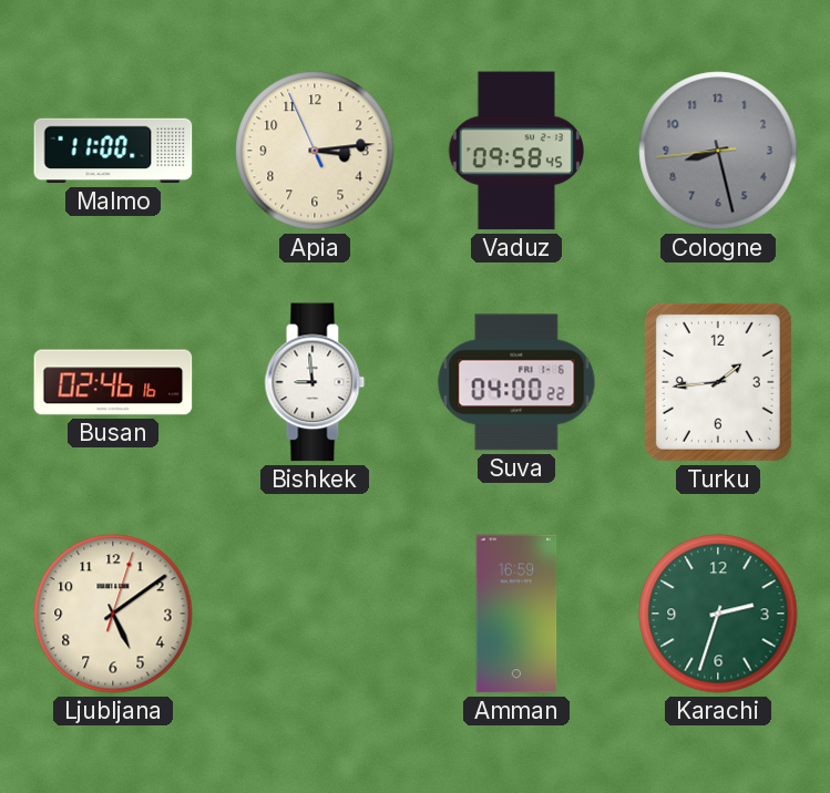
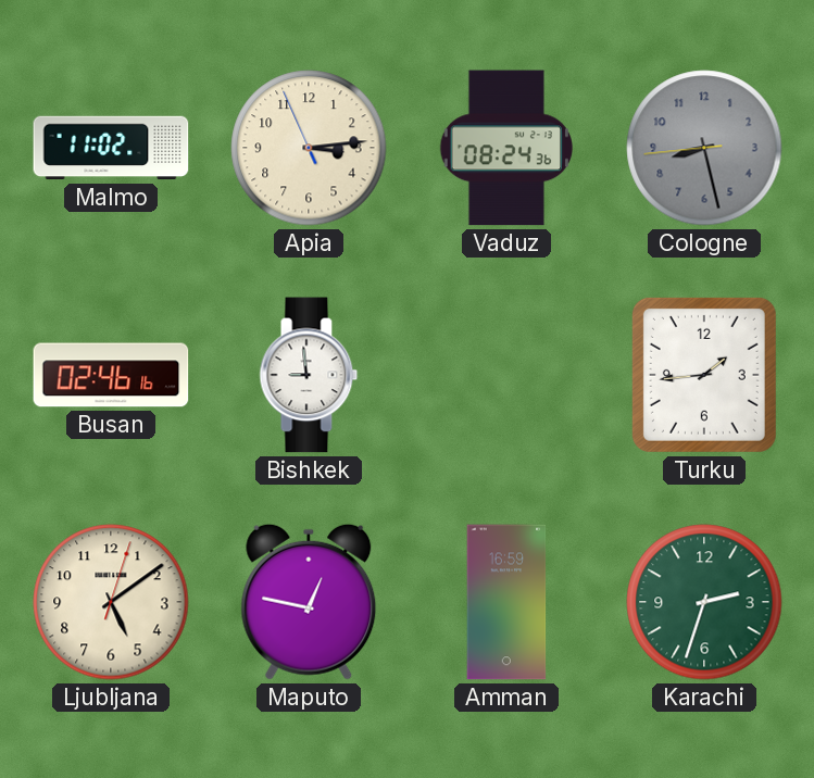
Malmo: 11:00 -> 11:02 (111, 148)
Vaduz: 09:58 -> 08:24 (505, 148)
Suva: 04:00 -> none (516, 382)
Maputo: none -> 12:47 (309, 602)
